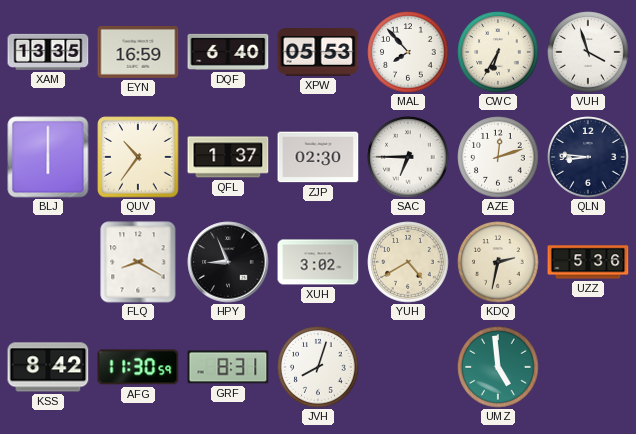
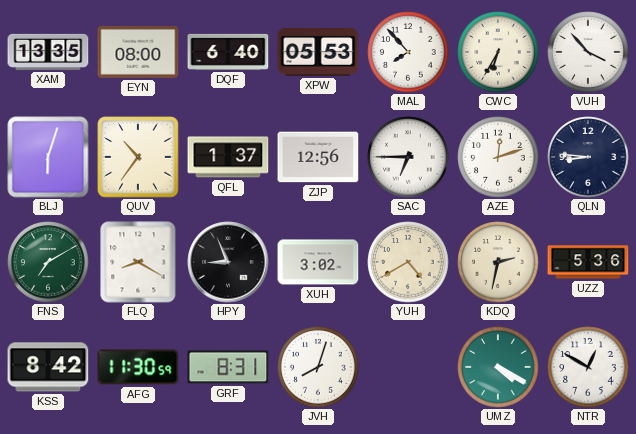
EYN: 16:59 -> 08:00 (138, 53)
VUH: 3:57 -> 3:53 (588, 52)
BLJ: 6:00 -> 6:03 (48, 157)
ZJP: 02:30 -> 12:56 (318, 157)
FNS: none -> 7:10 (48, 262)
UMZ: 4:59 -> 4:20 (498, 367)
NTR: none -> 12:50 (588, 367)
